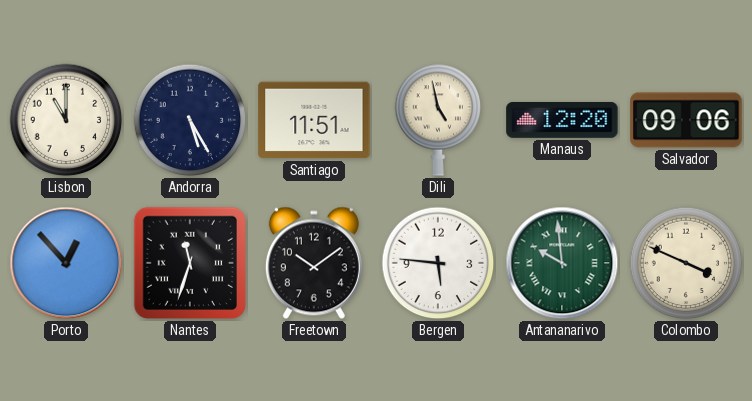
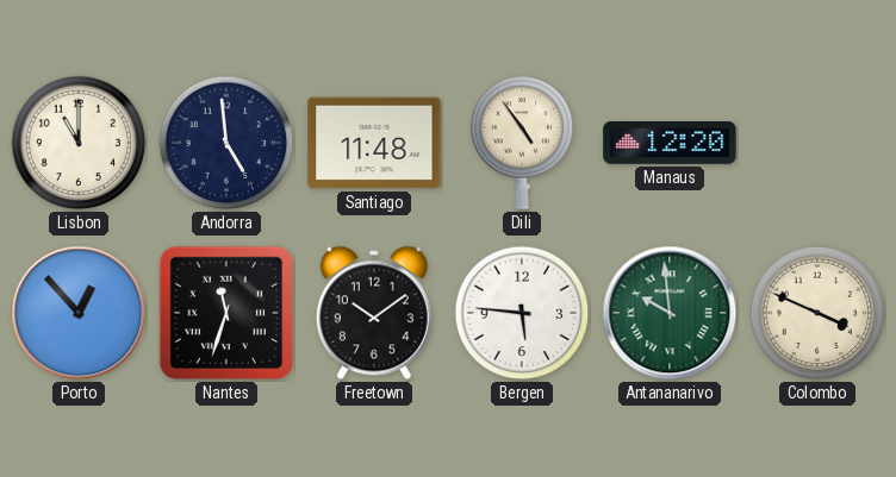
Andorra: 5:25 -> 4:59 (226, 143)
Santiago: 11:51 -> 11:48 (374, 143)
Dili: 4:58 -> 4:54 (522, 143)
Salvador: 09:06 -> none (686, 120)
